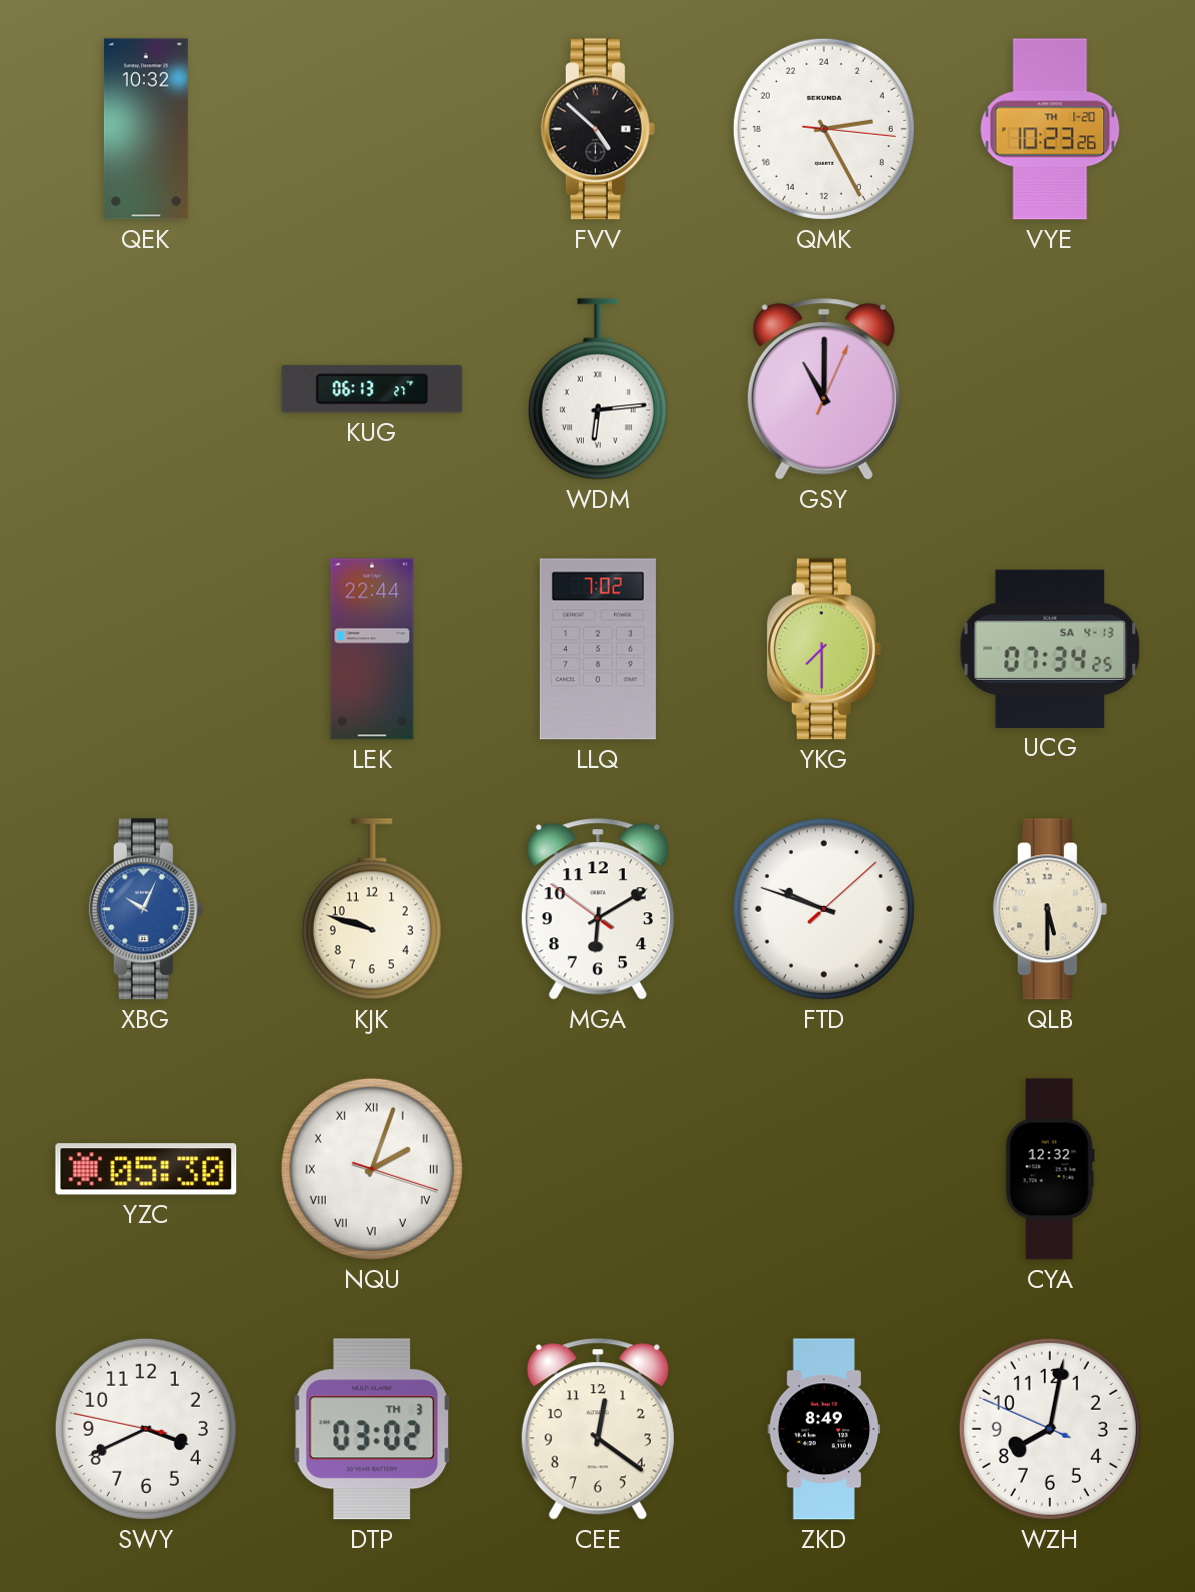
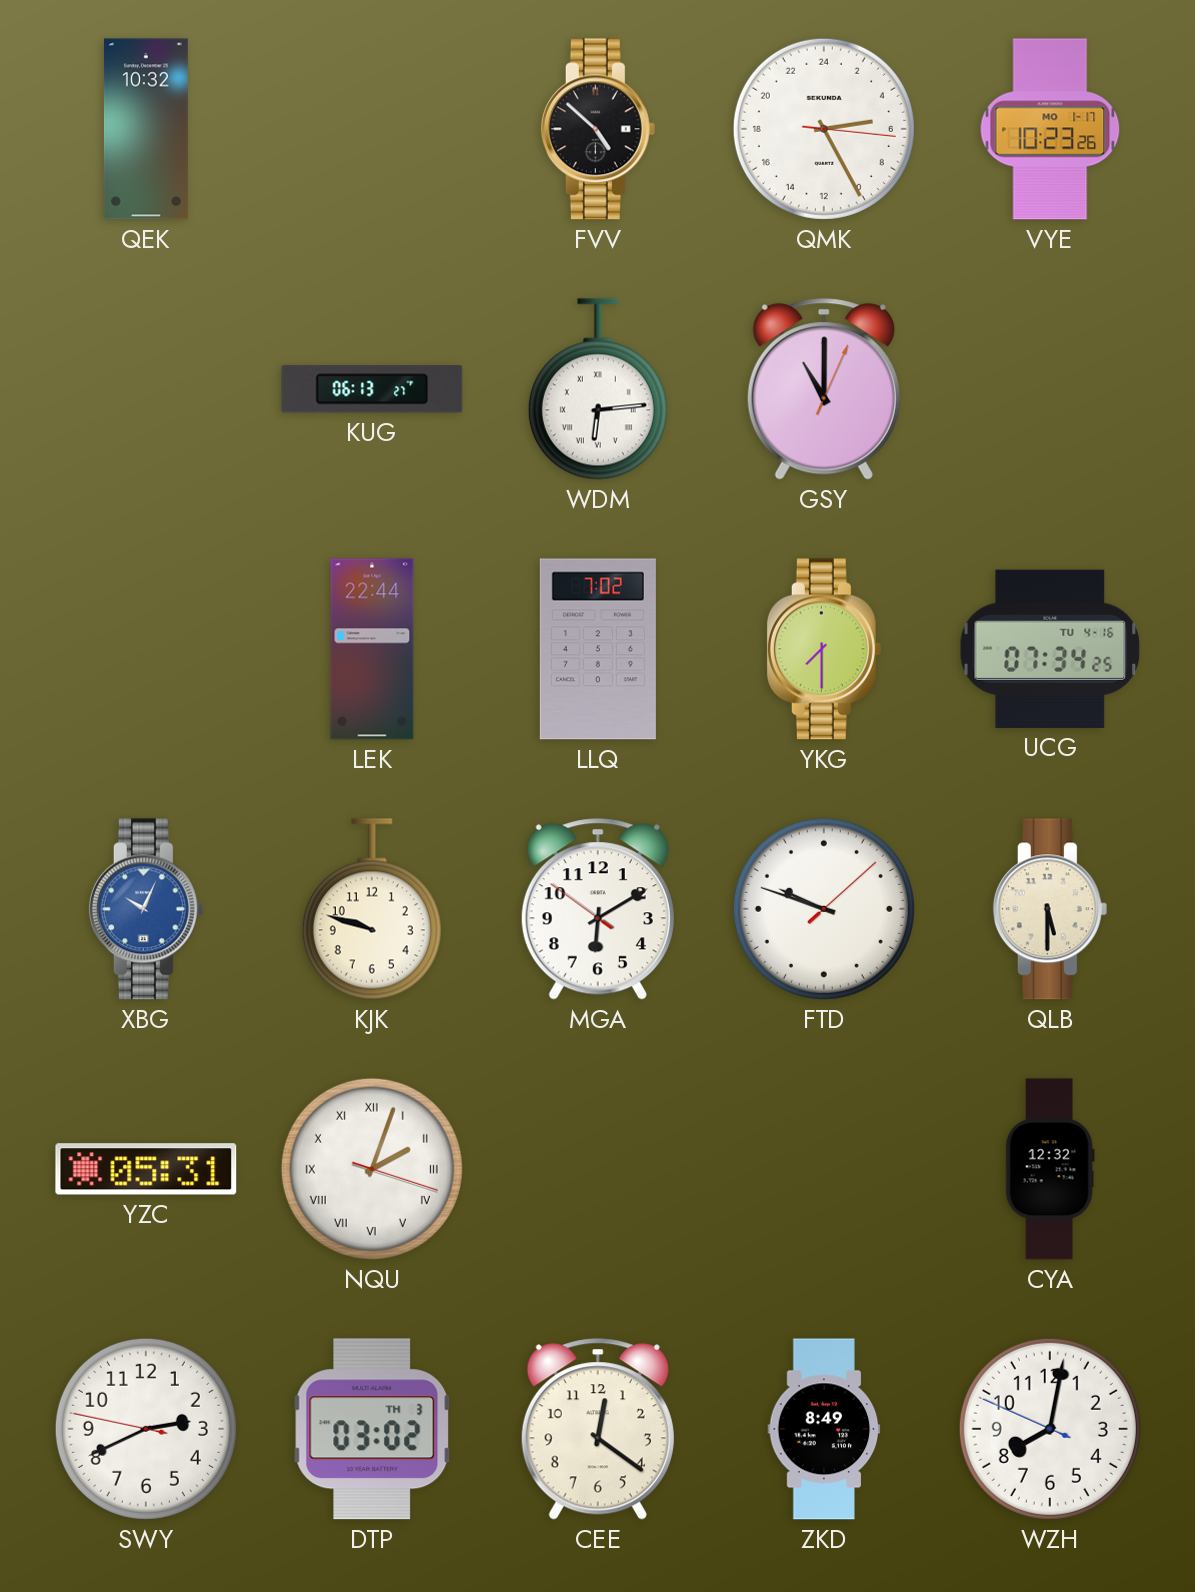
VYE date: TH 1-20 -> MO 1-17 (1050, 129)
UCG date: SA 4-13 -> TU 4-16 (1050, 649)
YZC: 05:30 -> 05:31 (146, 1169)
SWY: 3:40 -> 2:40 (146, 1429)
